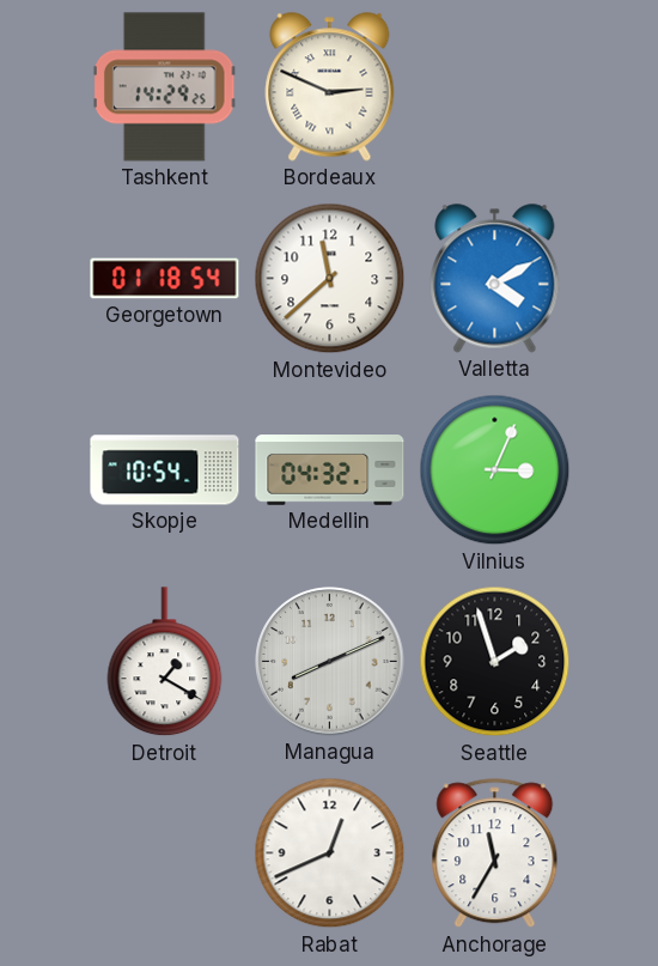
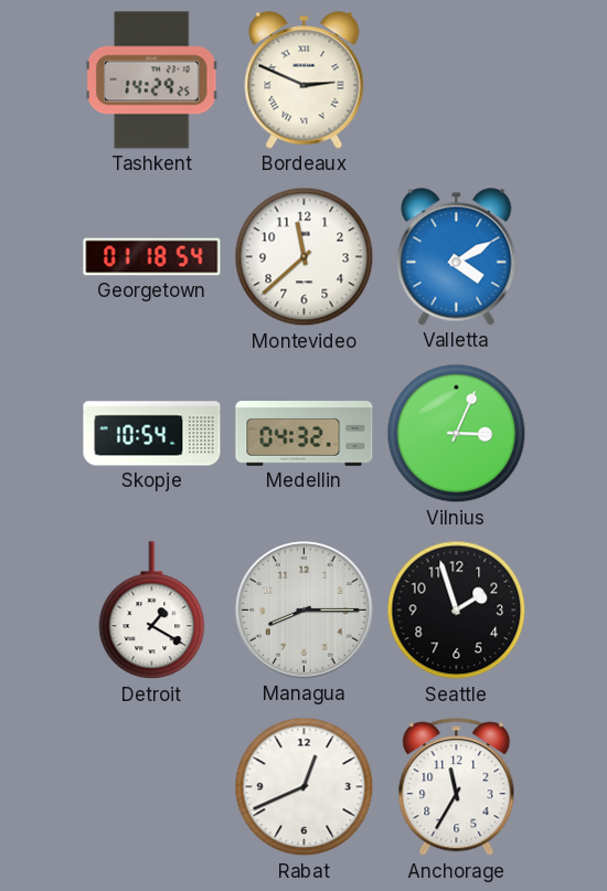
Managua: 8:11 -> 8:15 (305, 611)
